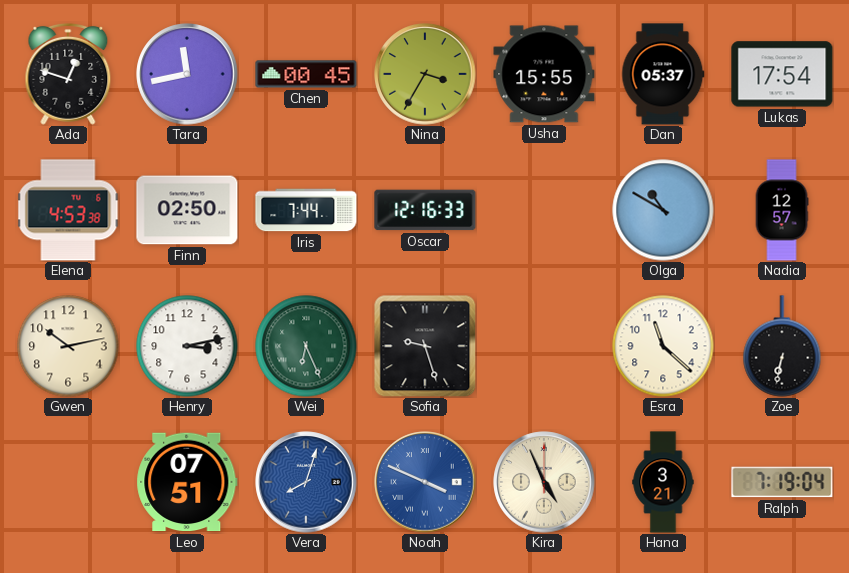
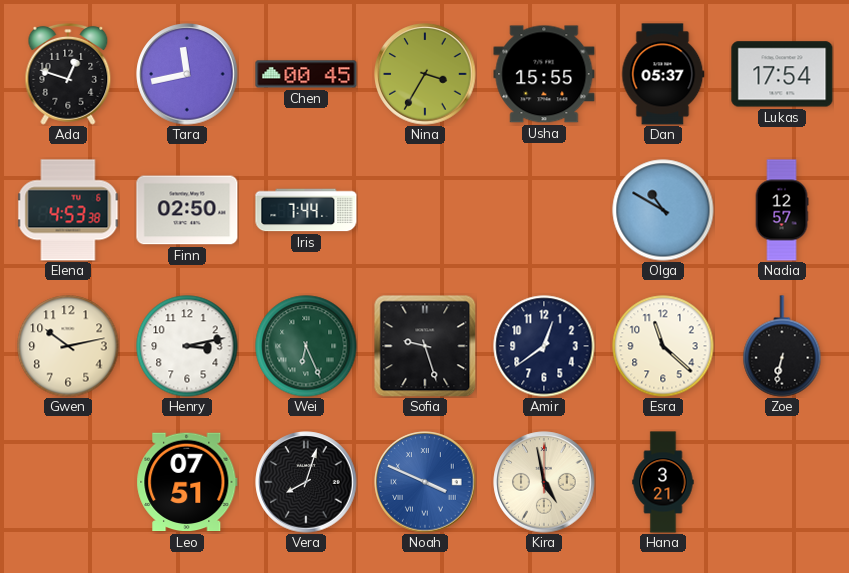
Oscar: 12:16 -> none (425, 210)
Amir: none -> 12:39 (544, 346)
Vera dial: blue -> black (306, 482)
Kira: 4:56 -> 4:58 (544, 482)
Ralph: 7:19 -> none (782, 482)
